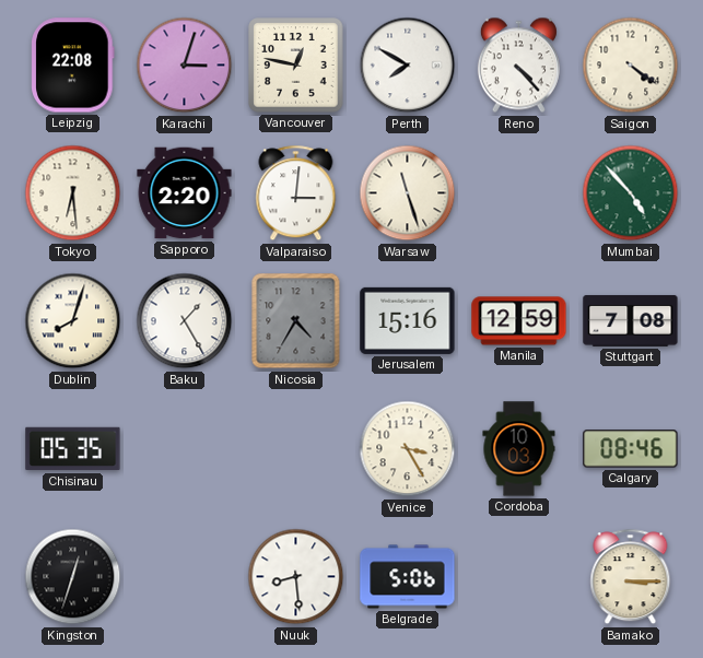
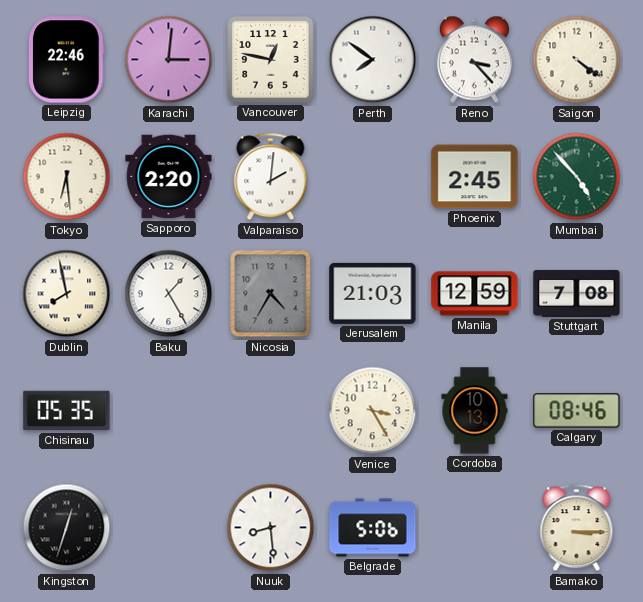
Leipzig: 22:08 -> 22:46 (67, 60)
Karachi: 3:03 -> 3:01 (169, 60)
Perth: 7:50 -> 7:51 (373, 60)
Reno: 4:23 -> 3:23 (474, 60)
Valparaiso: 3:01 -> 2:01 (271, 177)
Warsaw: 11:27 -> none (408, 193)
Phoenix: none -> 2:45 (475, 177)
Dublin: 8:03 -> 7:58 (67, 294)
Jerusalem: 15:16 -> 21:03 (373, 293)
Cordoba: 10:03 -> 10:13 (475, 411)
